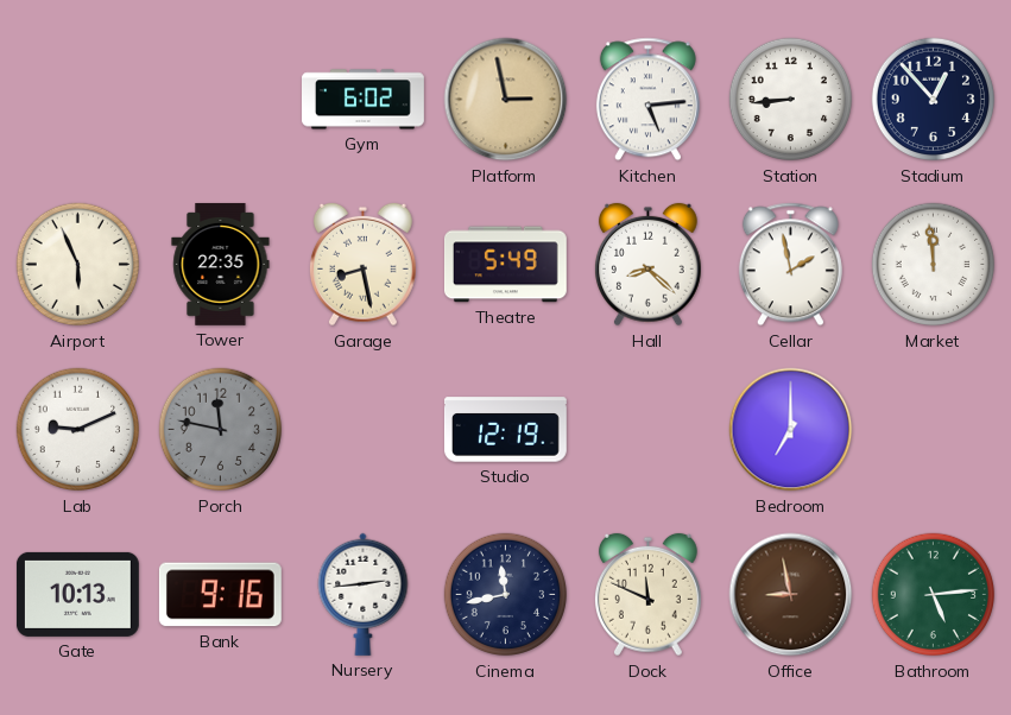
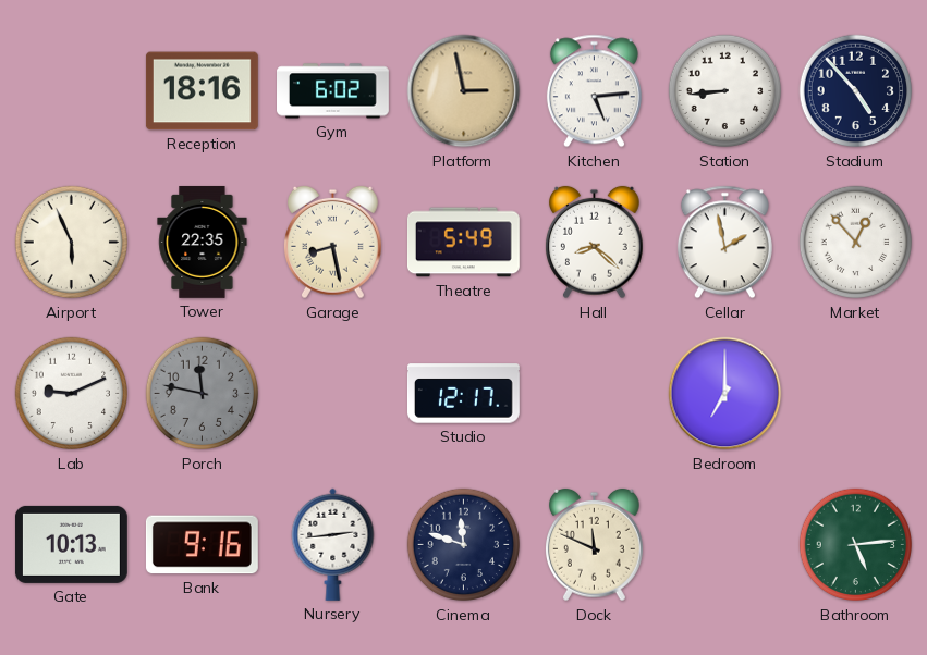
Reception: none -> 18:16 (202, 91)
Stadium: 12:53 -> 4:53 (856, 91)
Market: 11:59 -> 12:53 (856, 243)
Studio: 12:19 -> 12:17 (463, 394)
Cinema: 11:43 -> 11:48 (464, 545)
Office: 8:58 -> none (791, 595)
